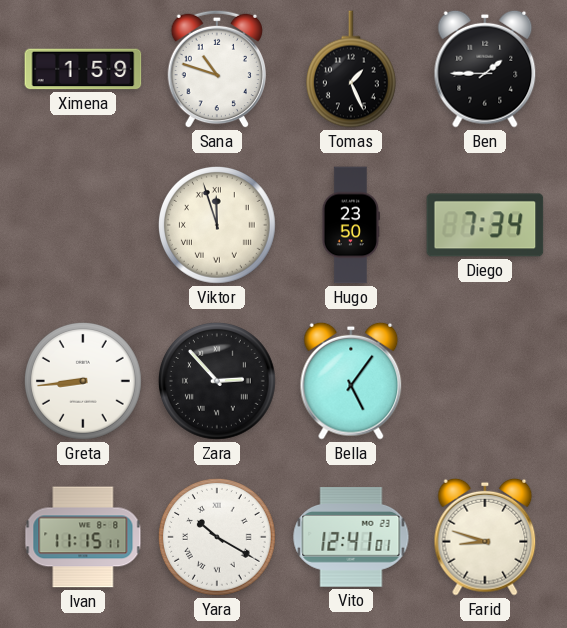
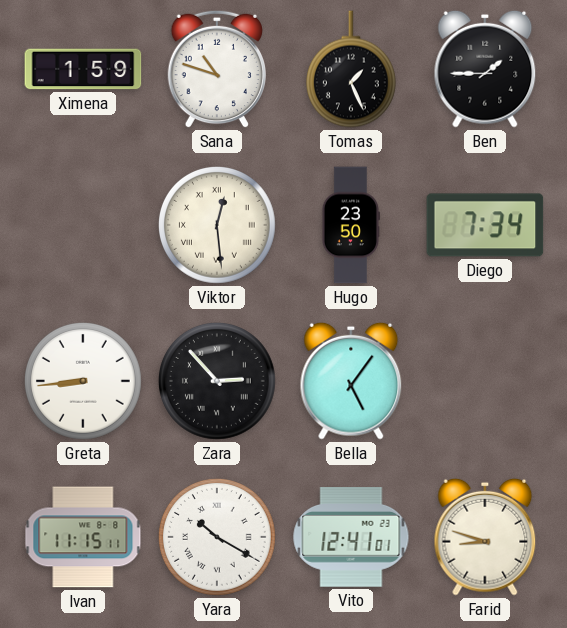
Viktor: 11:57 -> 12:29 (217, 225)
